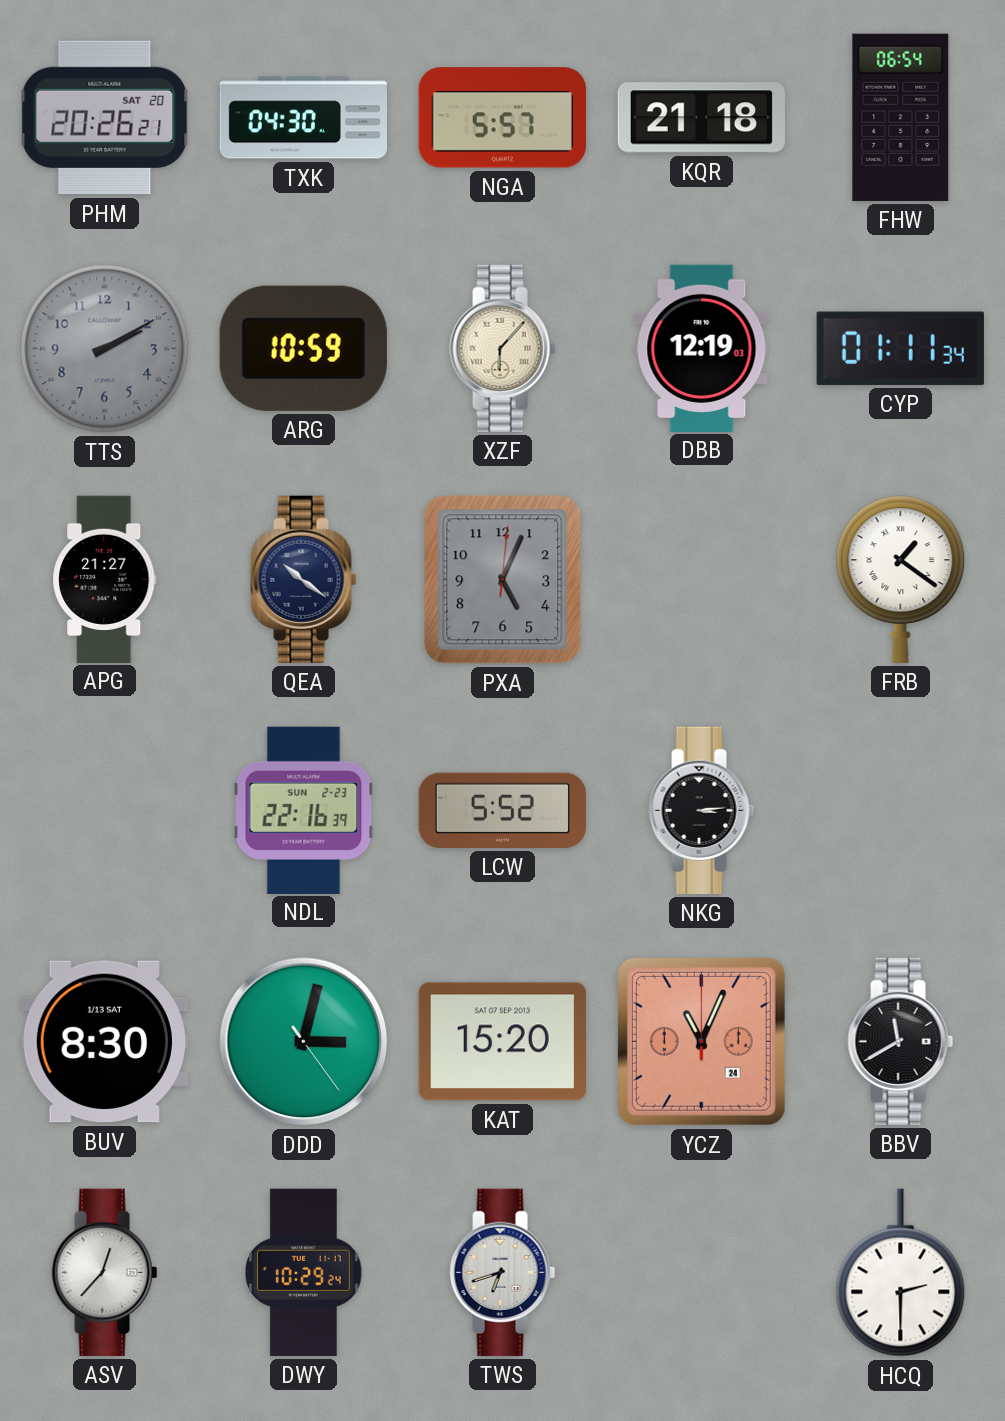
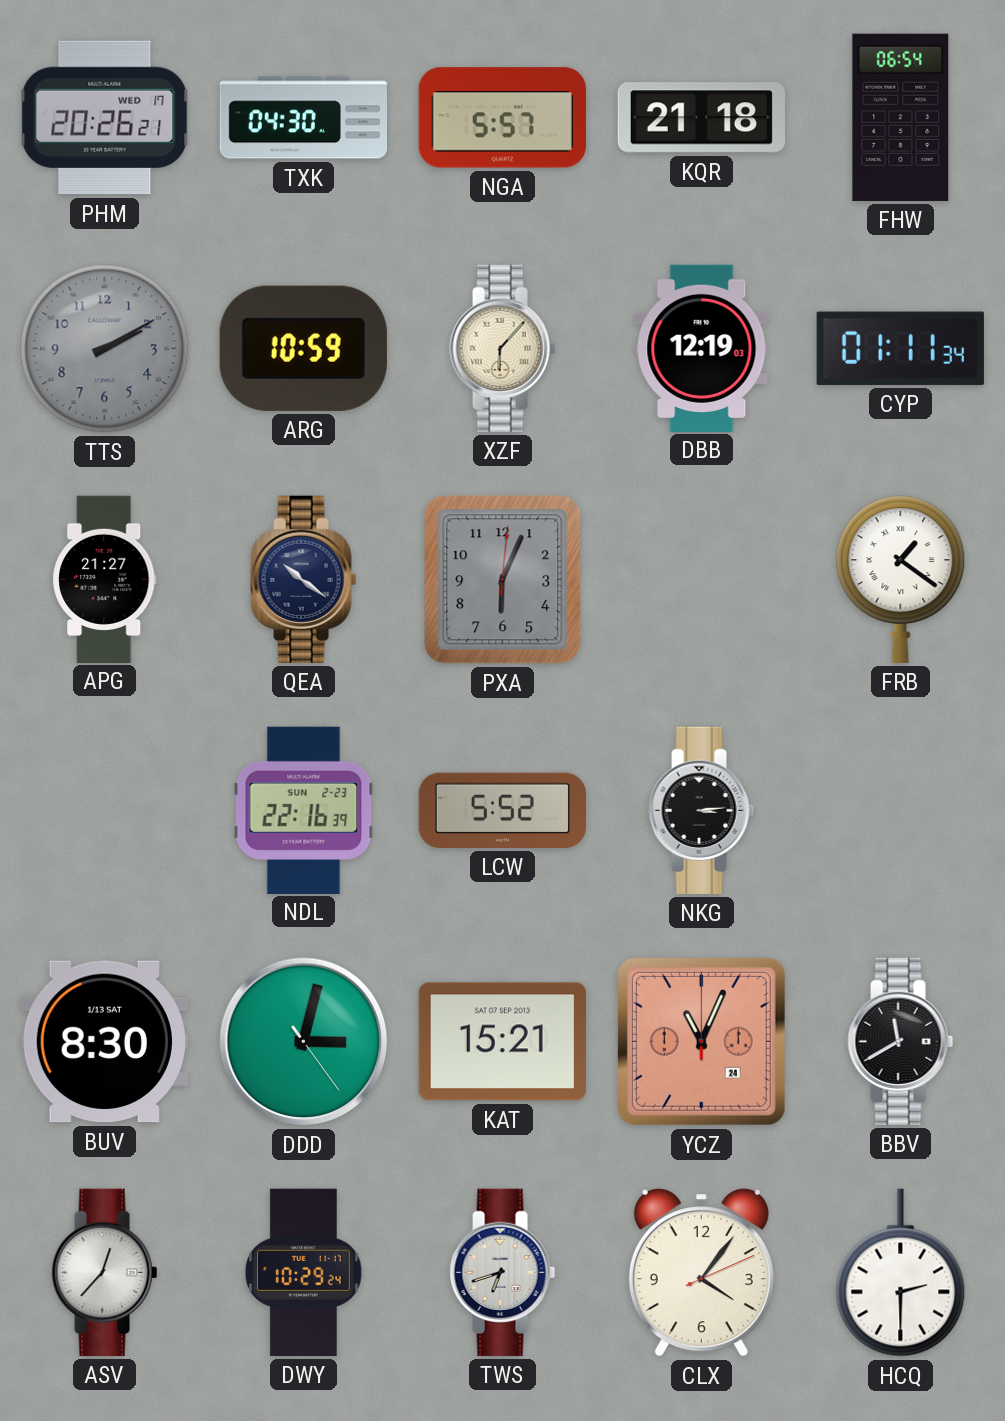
PHM date: SAT 20 -> WED 17 (105, 118)
PXA: 5:04 -> 6:04 (503, 580)
KAT: 15:20 -> 15:21 (502, 1042)
CLX: none -> 4:06 (701, 1273)
